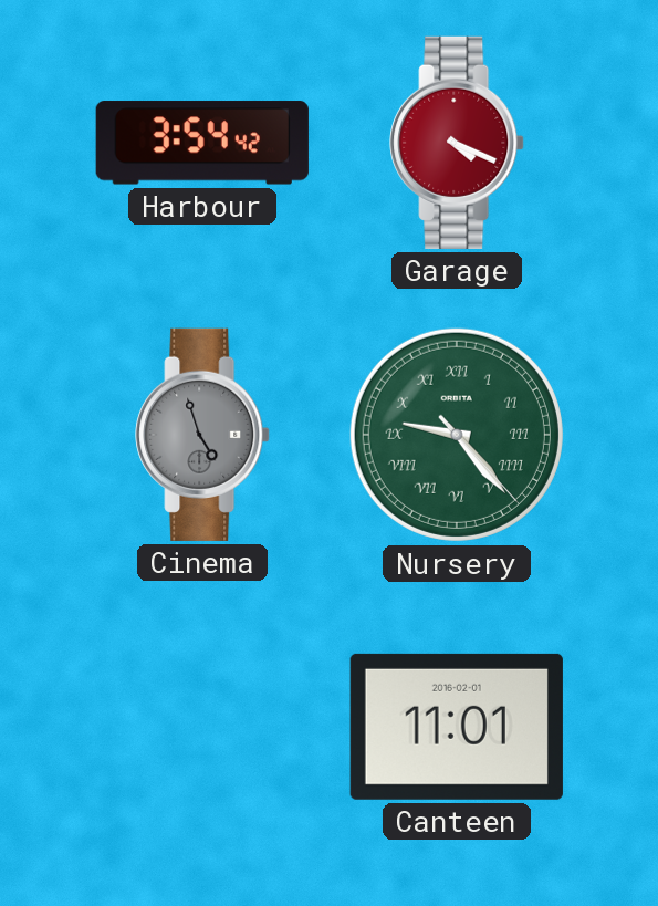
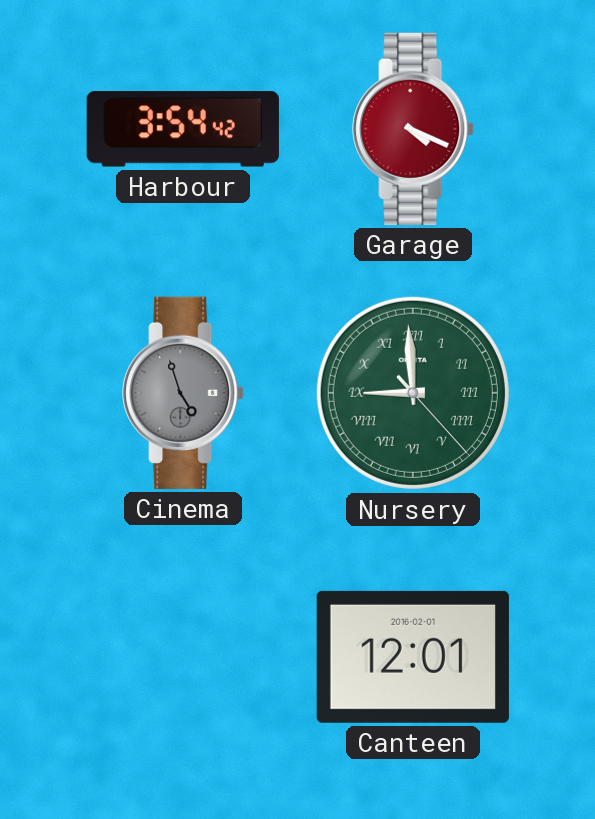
Nursery: 9:23 -> 8:59 (413, 393)
Canteen: 11:01 -> 12:01 (413, 657)
